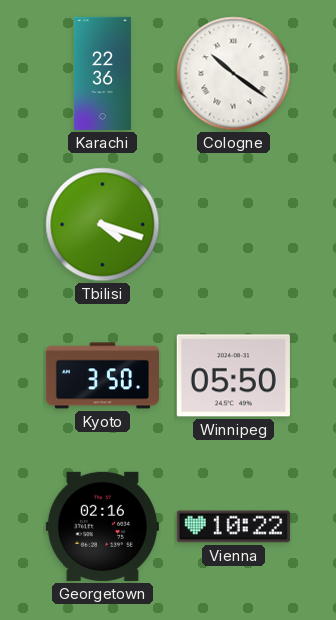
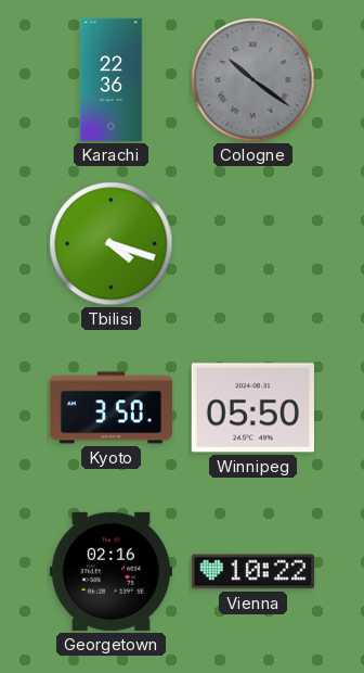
Cologne dial: white -> grey (253, 80)
